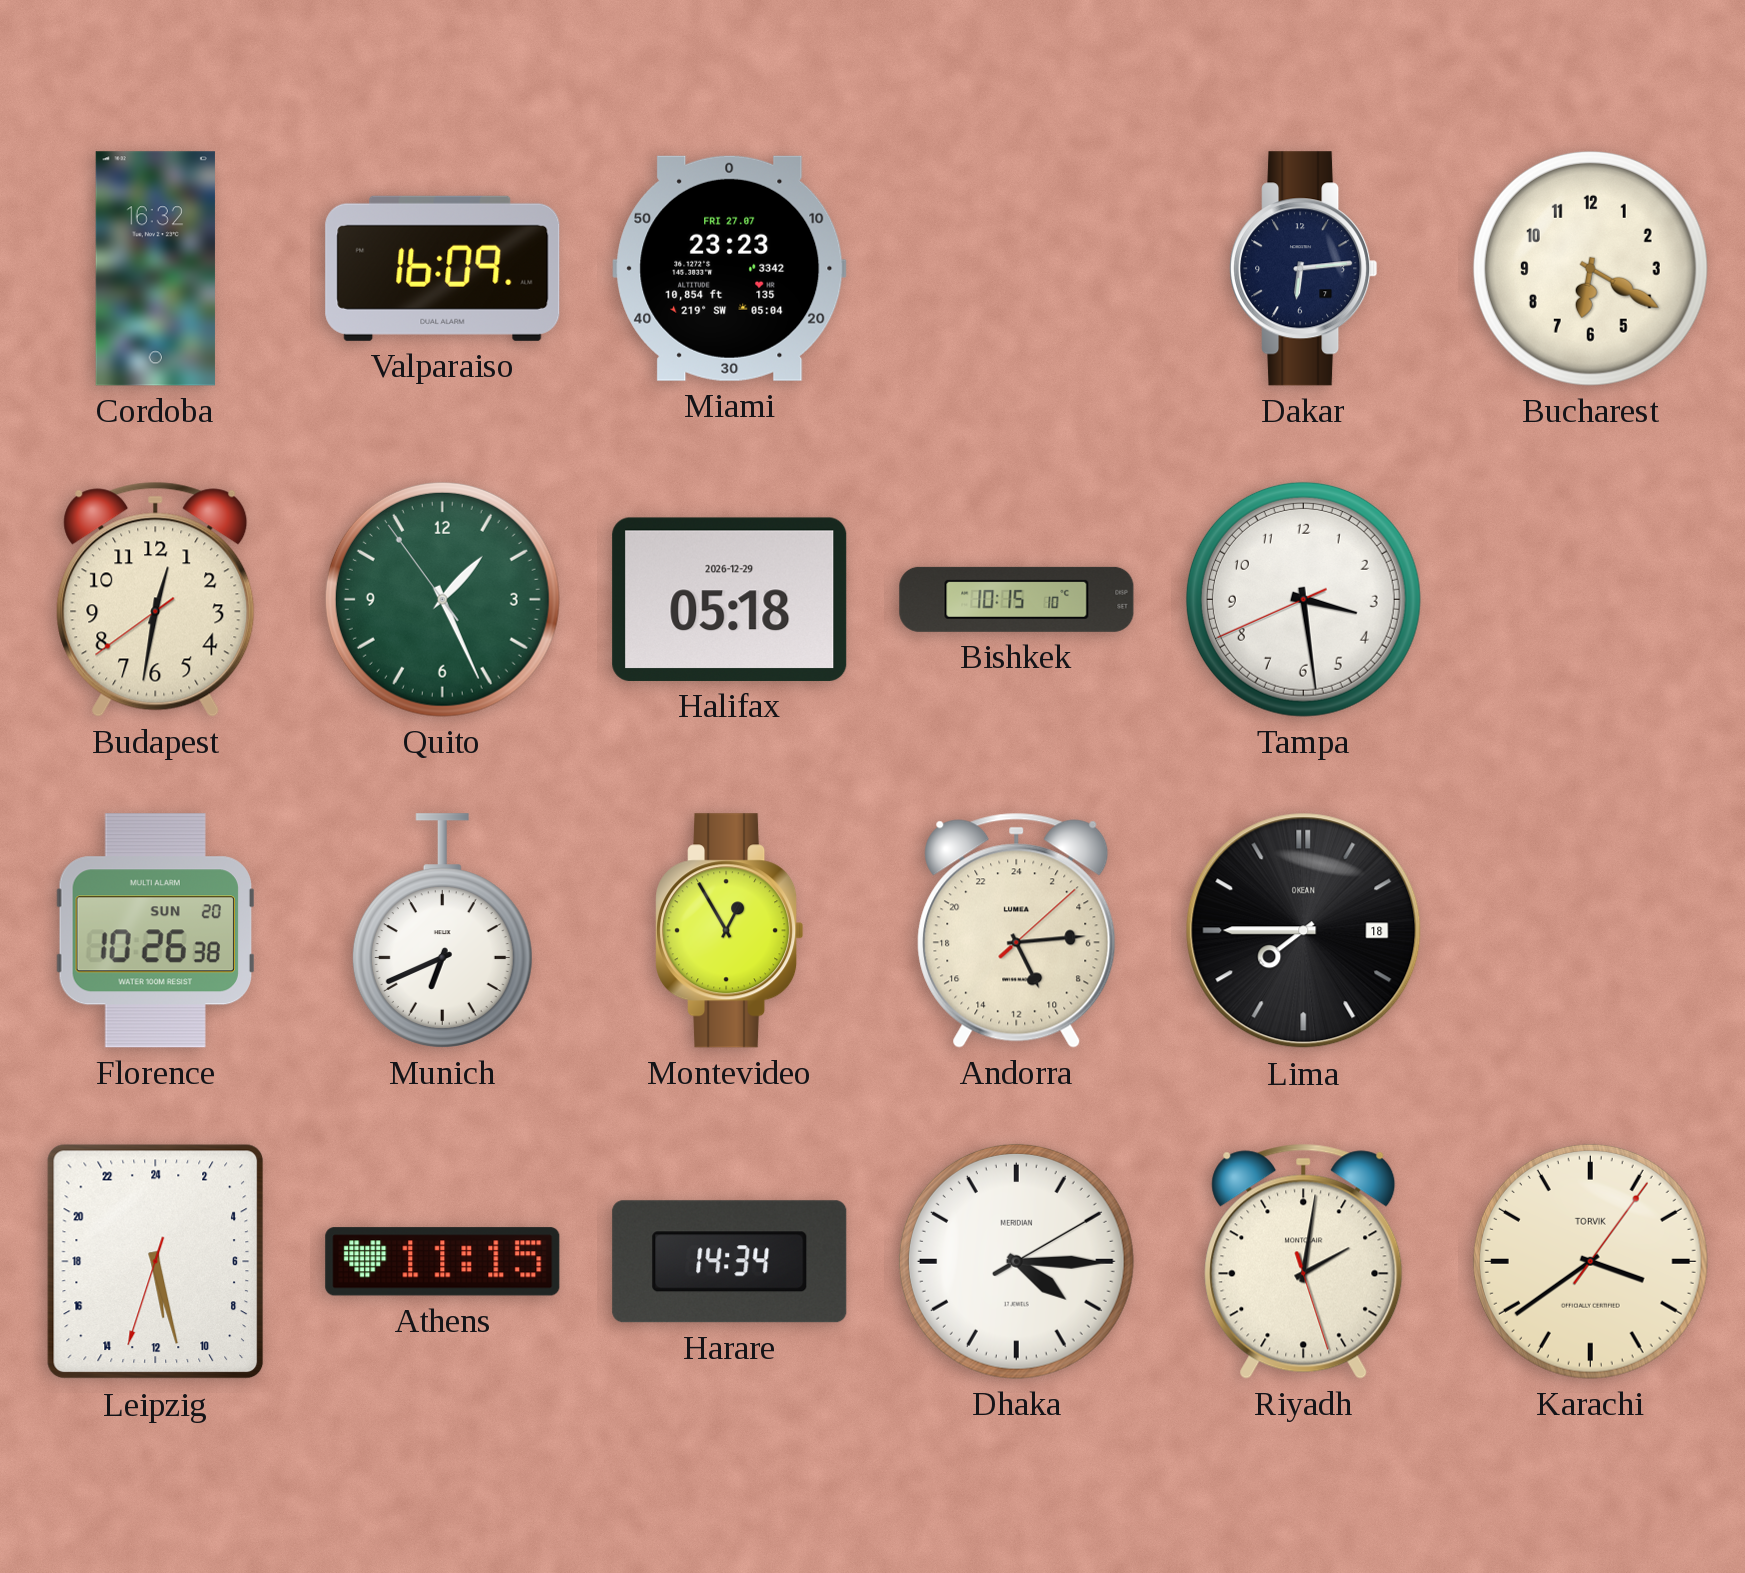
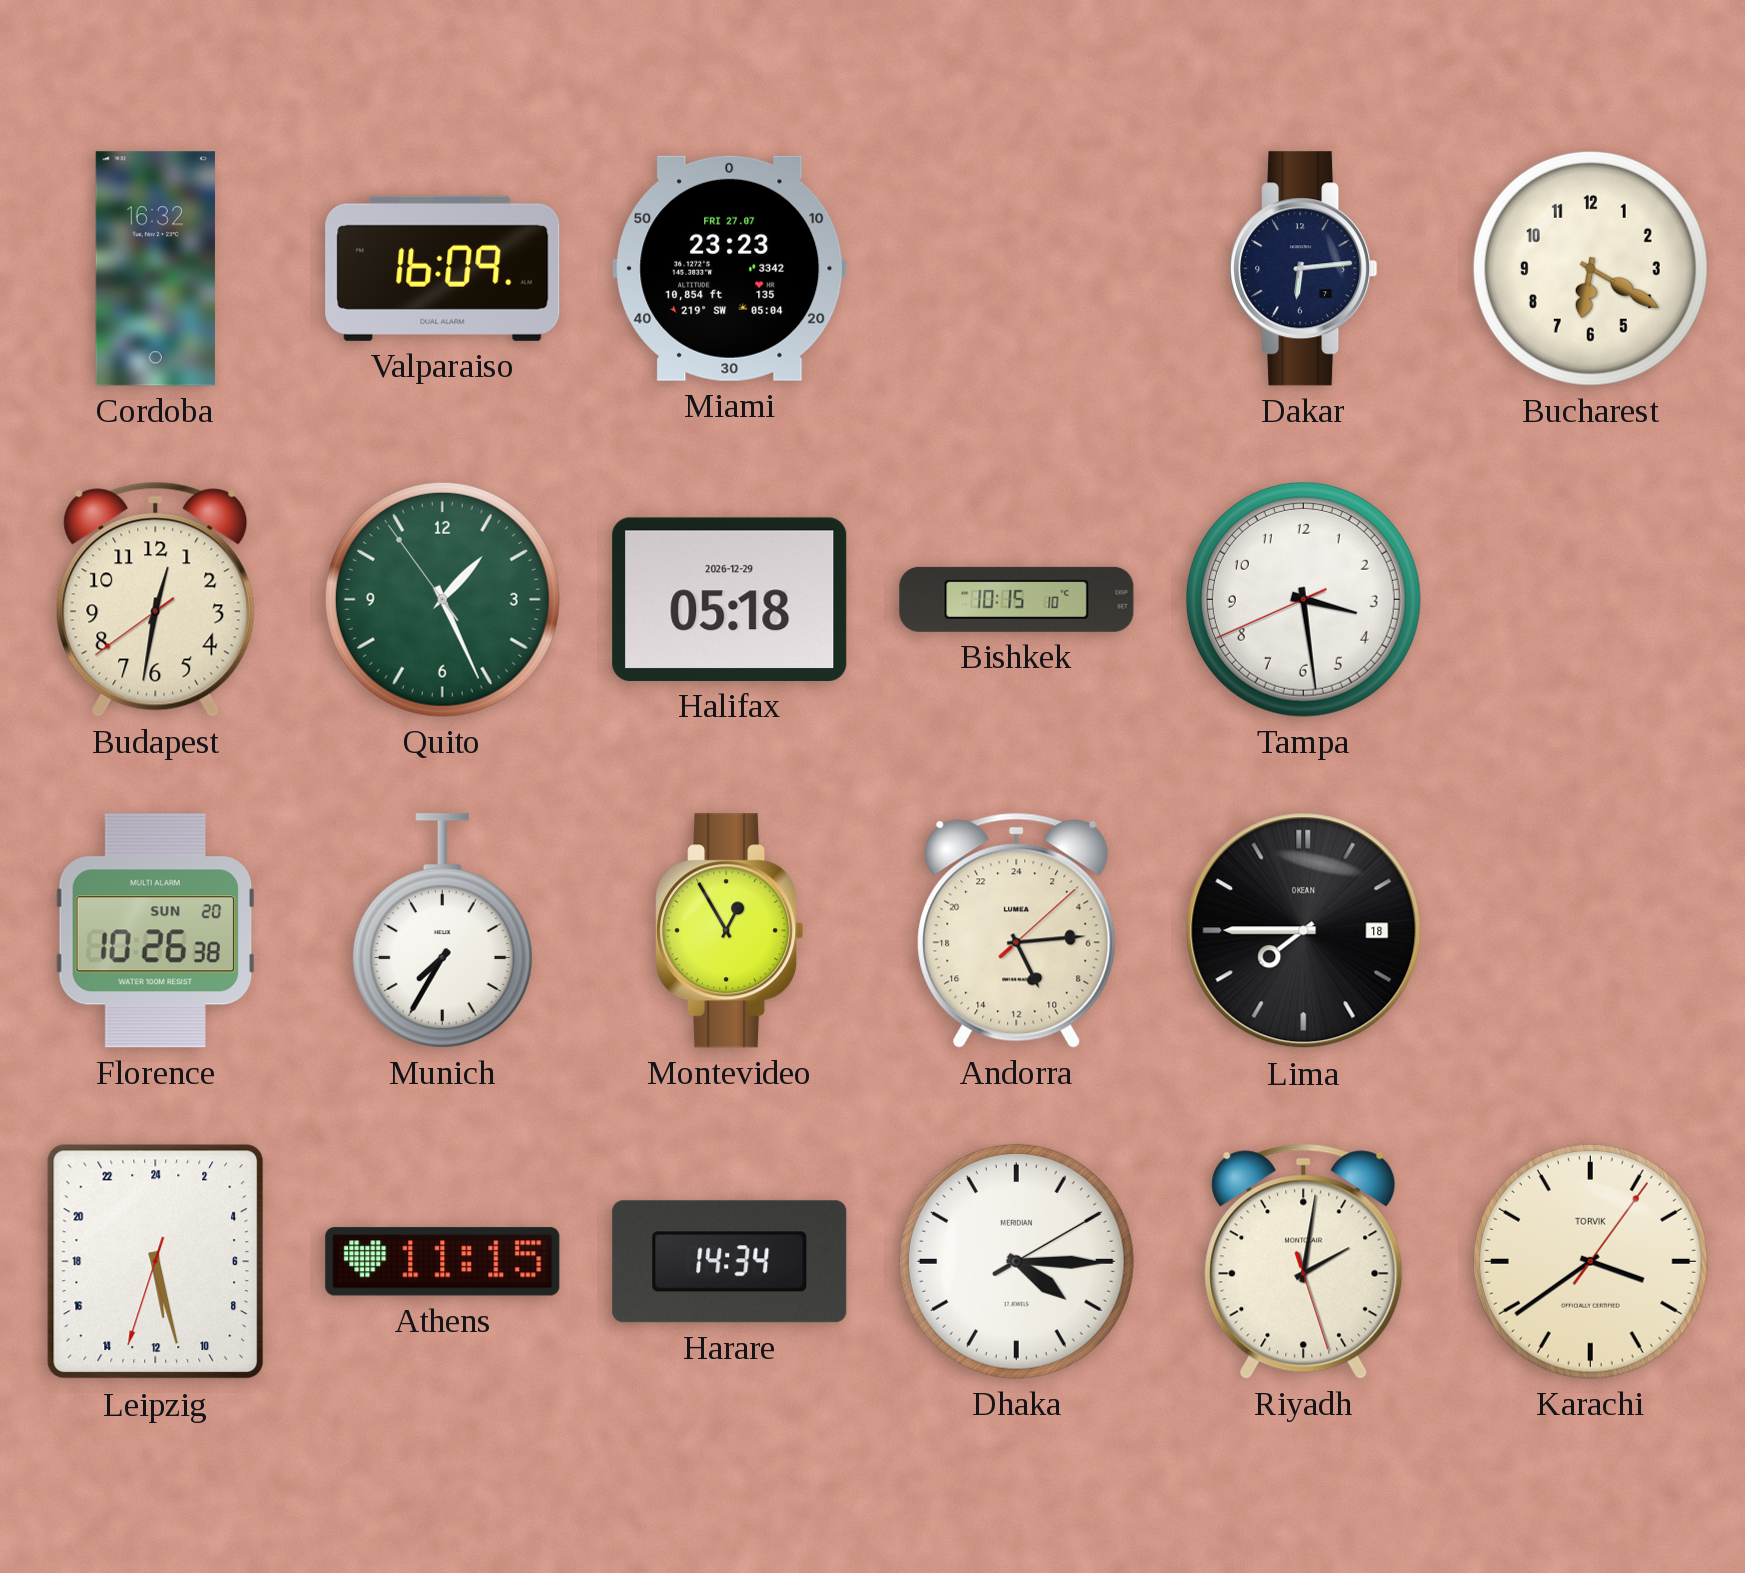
Munich: 6:41 -> 7:35 (442, 931)
